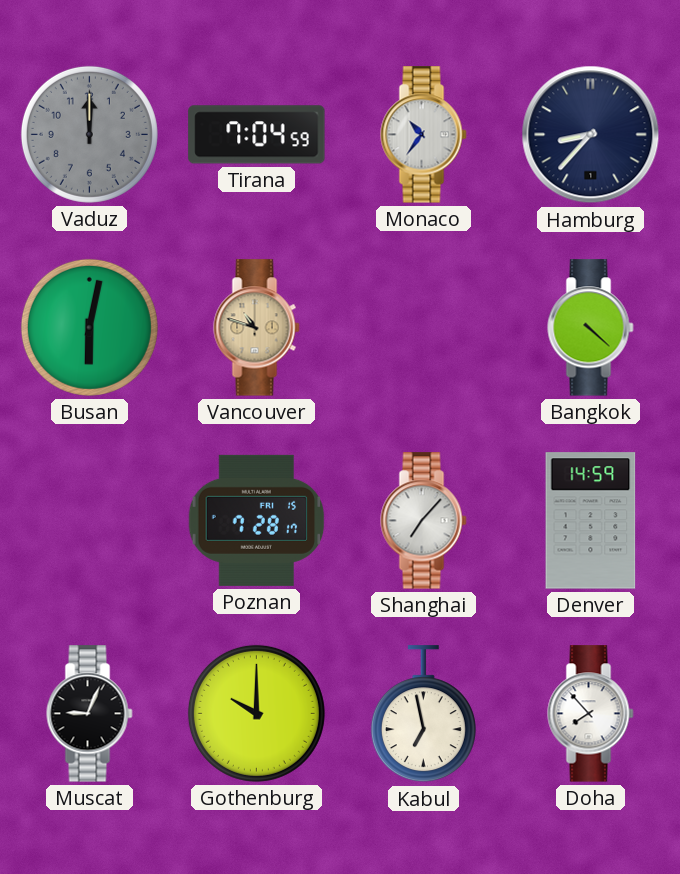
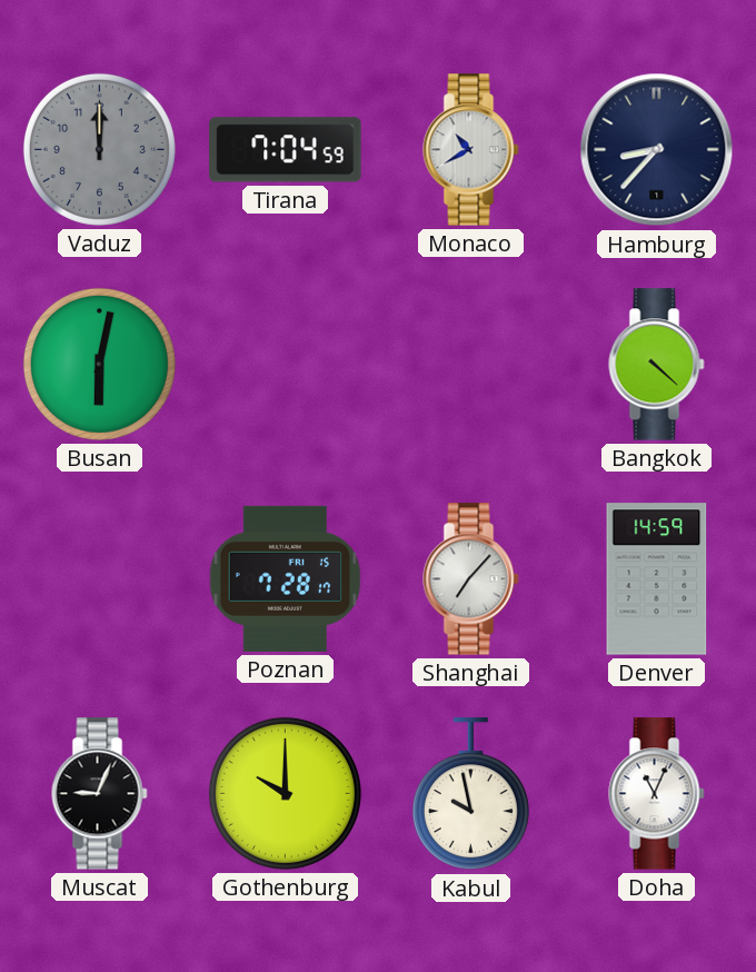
Monaco: 10:36 -> 10:40 (471, 150)
Vancouver: 10:48 -> none (257, 328)
Kabul: 6:58 -> 9:58 (470, 794)
Doha: 7:53 -> 11:04 (657, 794)
